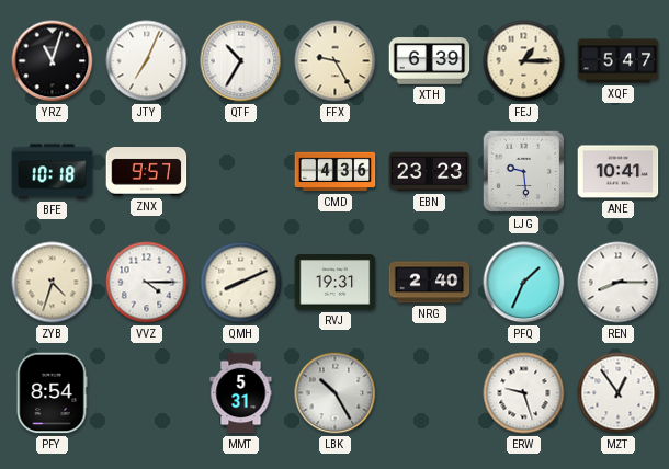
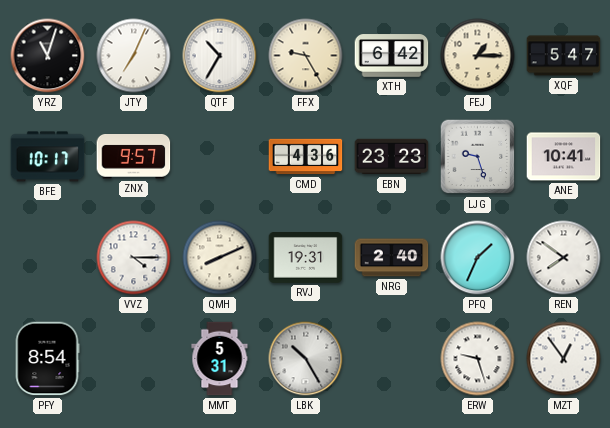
XTH: 6:39 -> 6:42 (392, 56)
BFE: 10:18 -> 10:17 (48, 157)
LJG: 9:29 -> 9:27 (478, 157)
ZYB: 4:33 -> none (53, 283)
REN: 8:15 -> 7:51 (564, 258)
